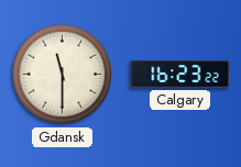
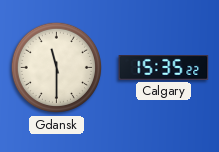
Calgary: 16:23 -> 15:35 (164, 68)
